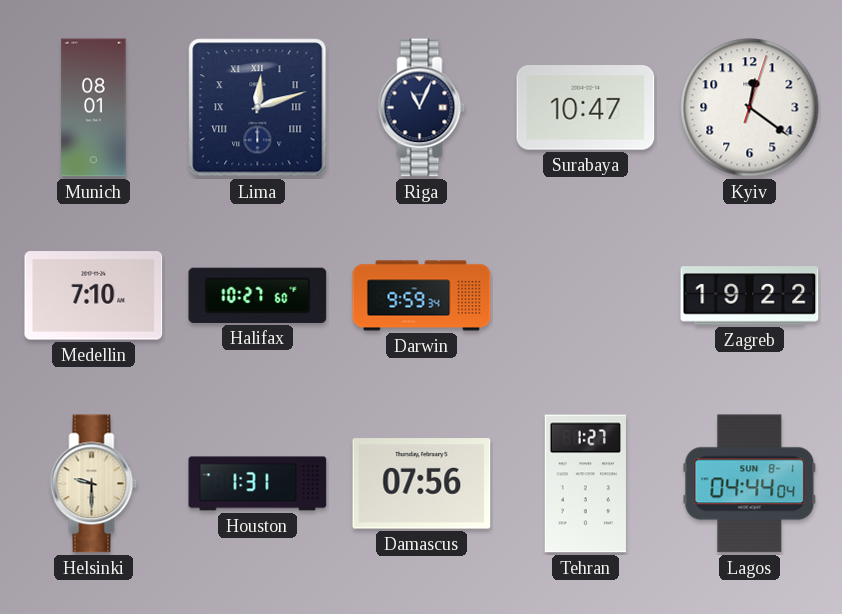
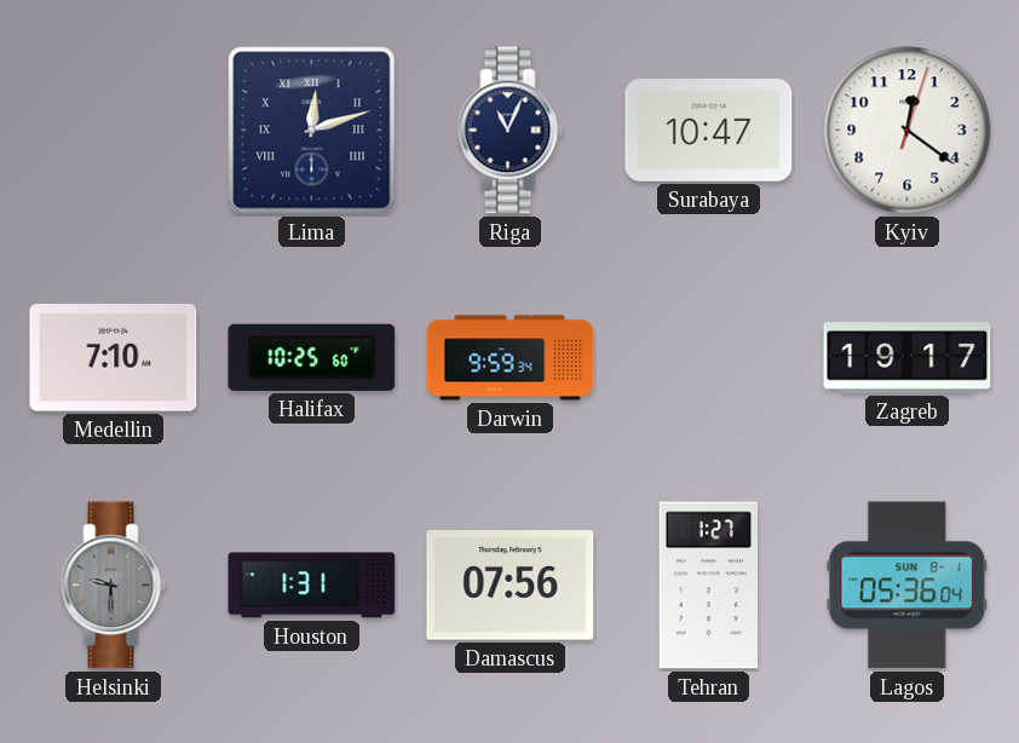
Munich: 08:01 -> none (94, 108)
Halifax: 10:27 -> 10:25 (312, 357)
Zagreb: 19:22 -> 19:17 (908, 358)
Helsinki dial: cream -> grey (114, 586)
Lagos: 04:44 -> 05:36 (908, 586)
